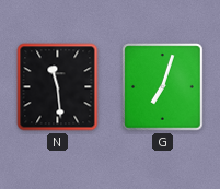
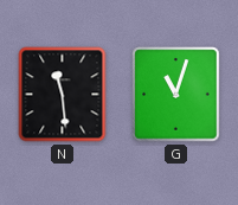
G: 7:03 -> 11:03 (176, 95)
